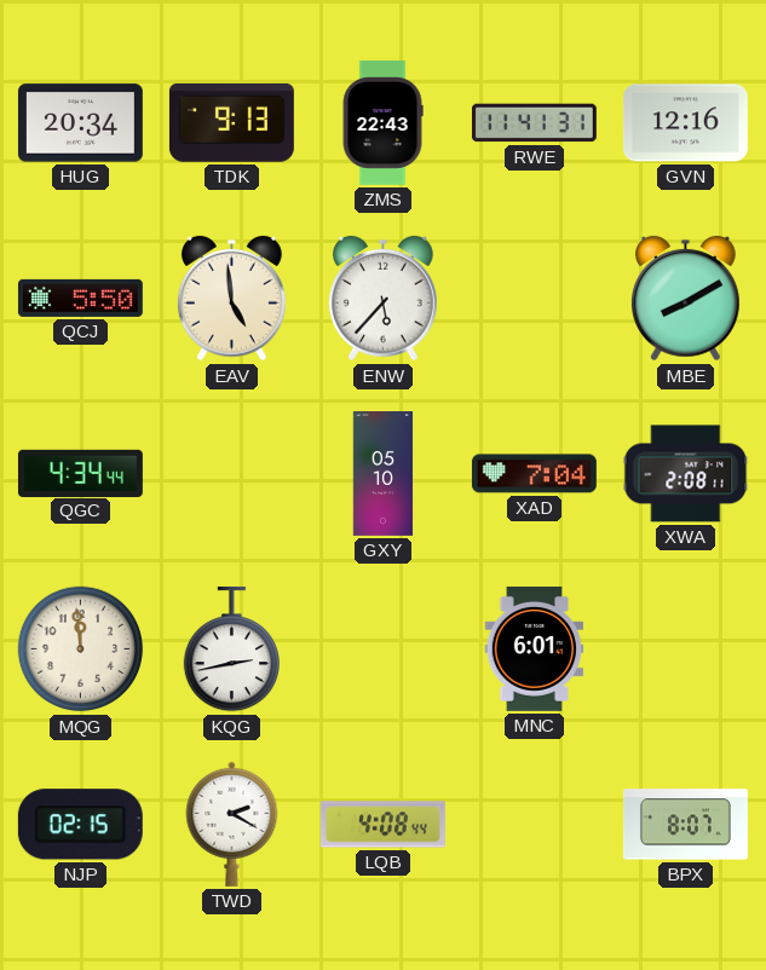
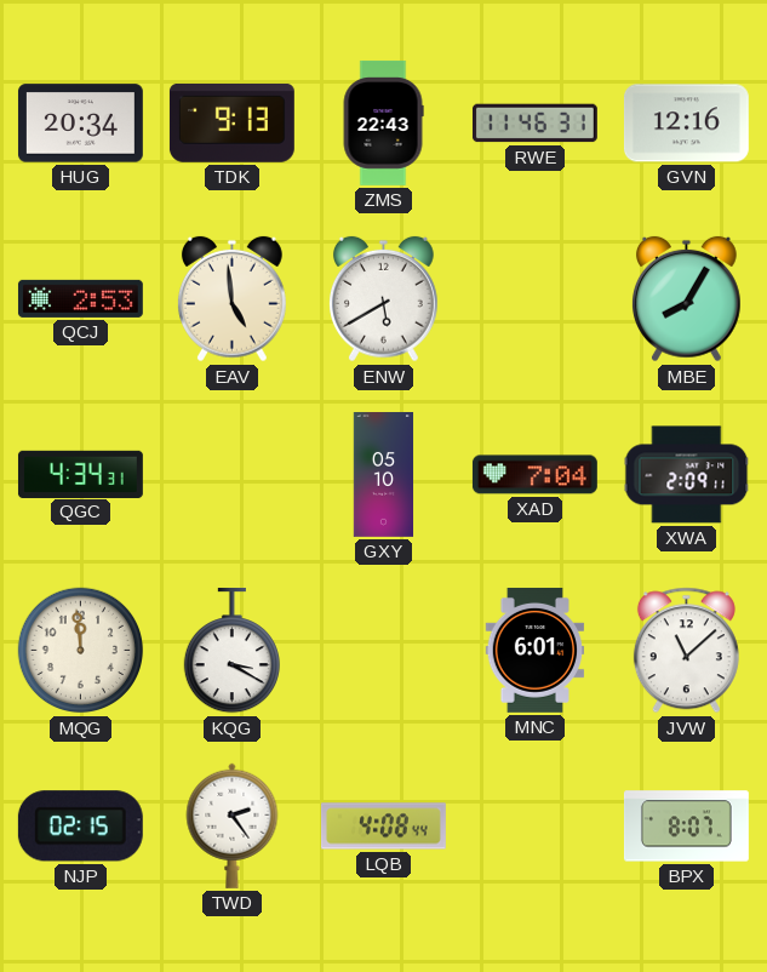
RWE: 11:41 -> 11:46 (534, 124)
QCJ: 5:50 -> 2:53 (80, 298)
ENW: 5:37 -> 5:40 (383, 299)
MBE: 8:10 -> 8:05 (686, 299)
QGC: 4:34:44 -> 4:34:31 (80, 474)
XWA: 2:08 -> 2:09 (687, 475)
KQG: 2:43 -> 3:20 (231, 651)
JVW: none -> 11:08 (686, 651)
TWD: 2:20 -> 2:24 (233, 825)
